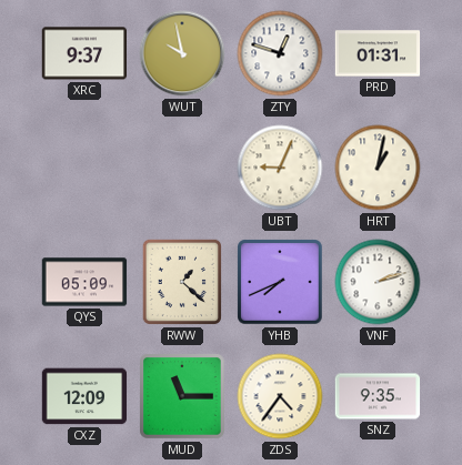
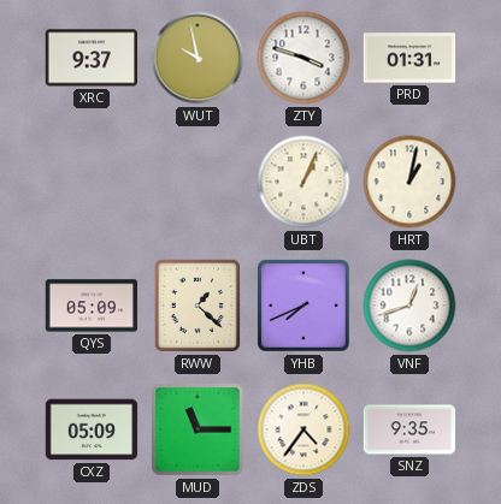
ZTY: 12:48 -> 3:48 (303, 58)
UBT: 9:04 -> 1:04 (303, 182)
VNF: 2:12 -> 12:42 (409, 306)
CXZ: 12:09 -> 05:09 (92, 429)
